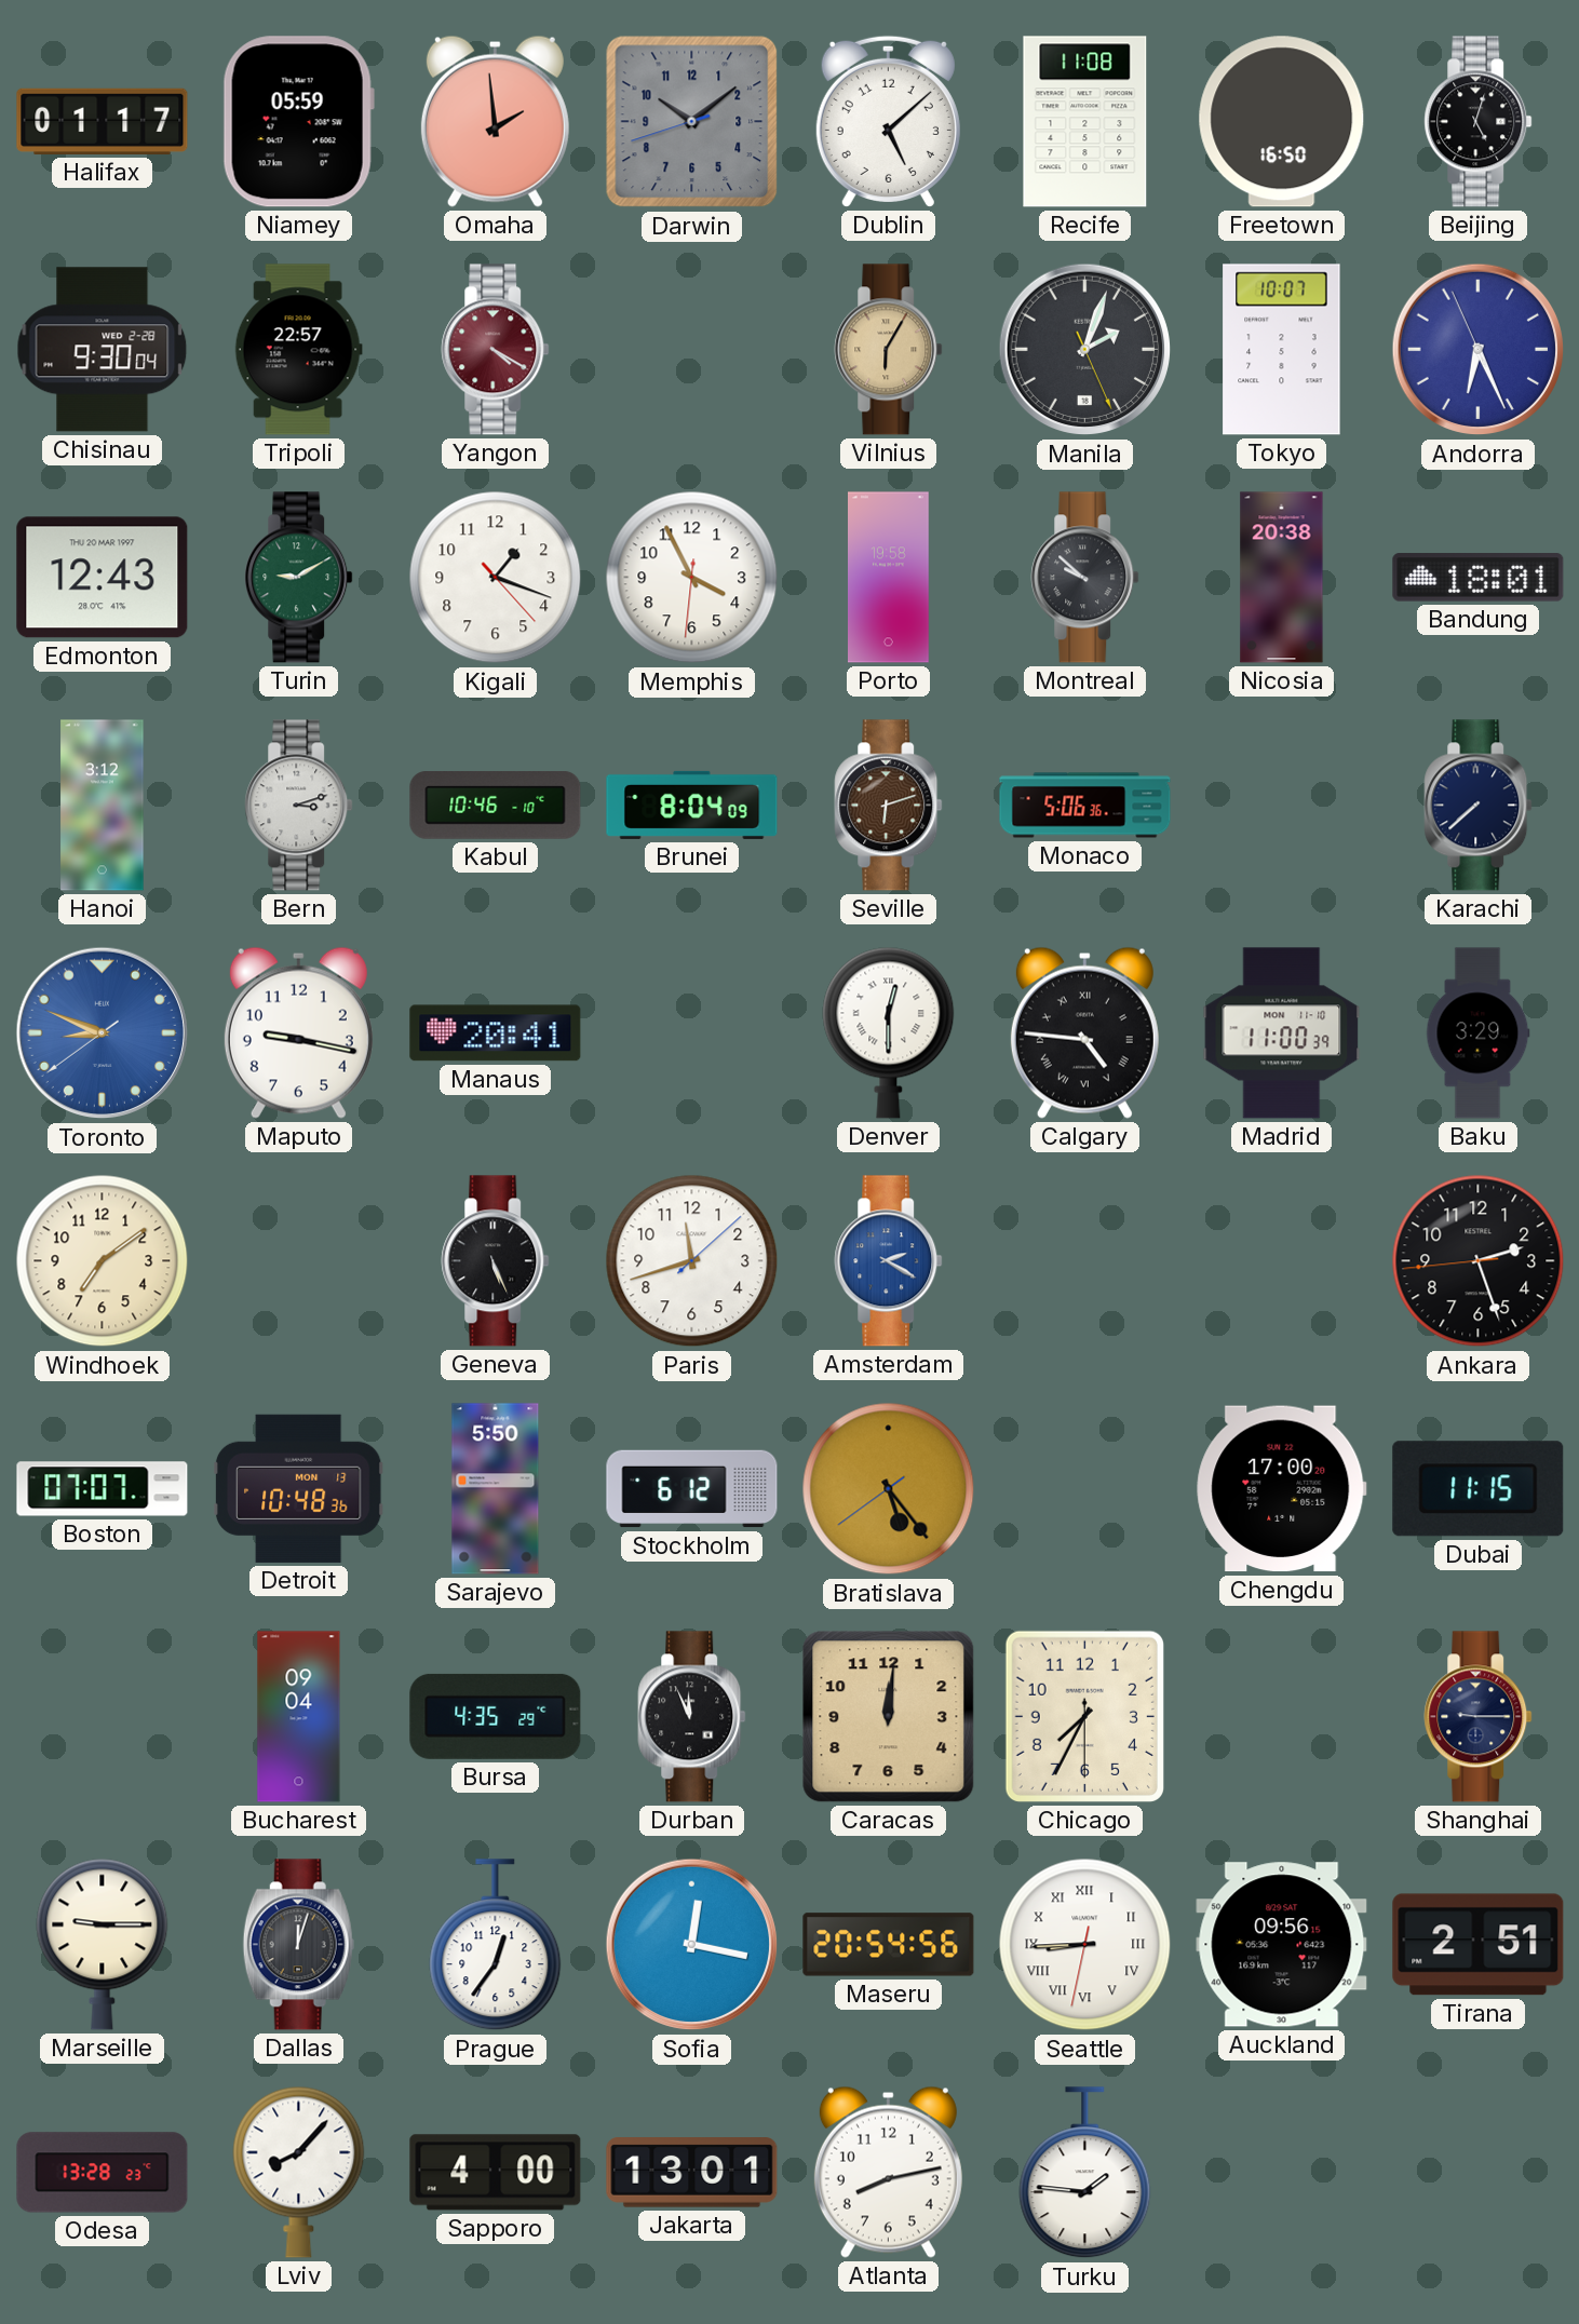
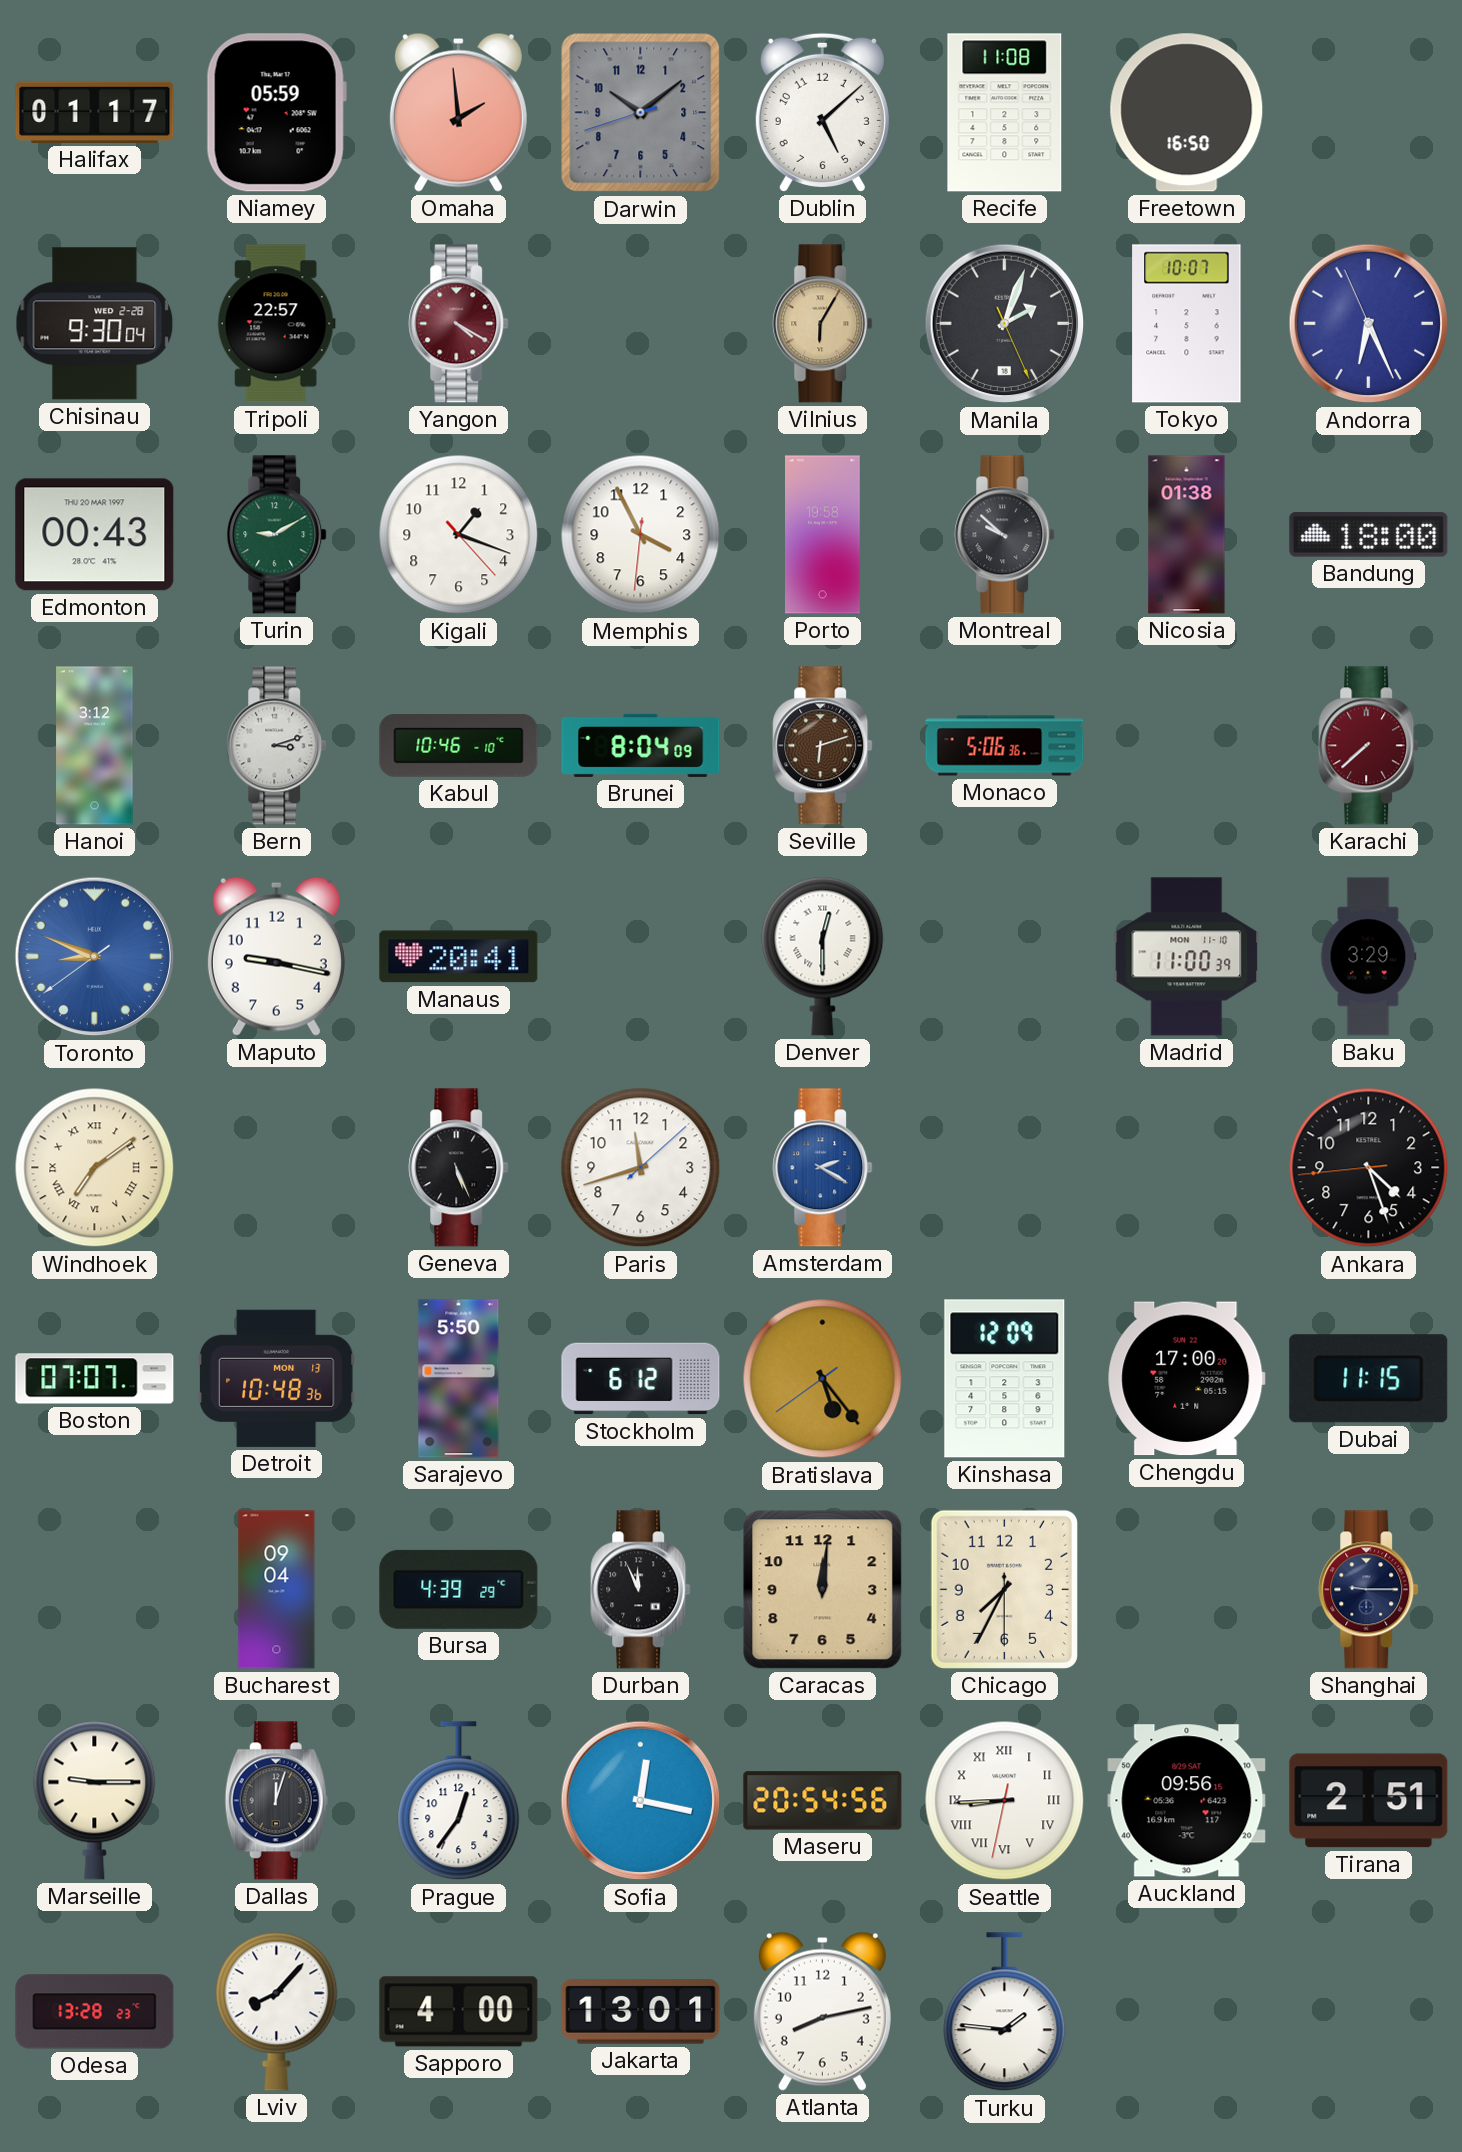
Beijing: 5:03 -> none (1479, 122)
Edmonton: 12:43 -> 00:43 (95, 535)
Nicosia: 20:38 -> 01:38 (1187, 535)
Bandung: 18:01 -> 18:00 (1369, 535)
Karachi dial: navy -> burgundy (1369, 746)
Calgary: 4:46 -> none (1084, 1032)
Windhoek numerals: Arabic -> Roman (95, 1168)
Ankara: 2:26 -> 4:26 (1369, 1168)
Kinshasa: none -> 12:09 (1005, 1379)
Bursa: 4:35 -> 4:39 (459, 1589)
